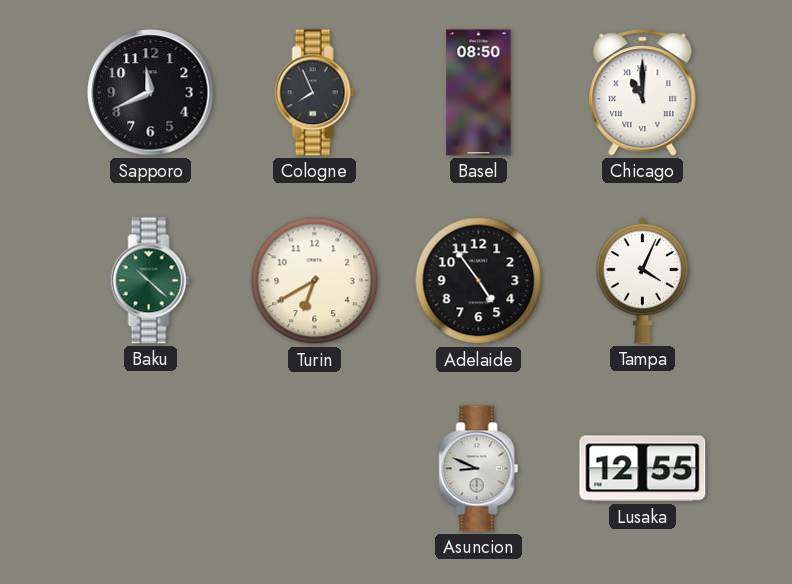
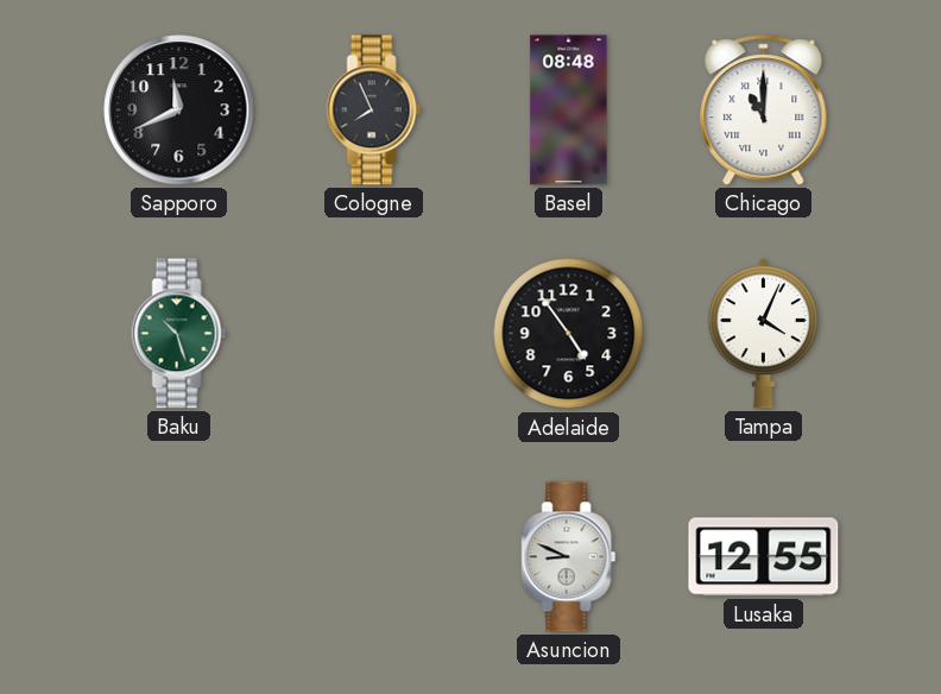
Basel: 08:50 -> 08:48 (569, 111)
Baku: 10:22 -> 10:27 (179, 334)
Turin: 6:40 -> none (315, 281)
